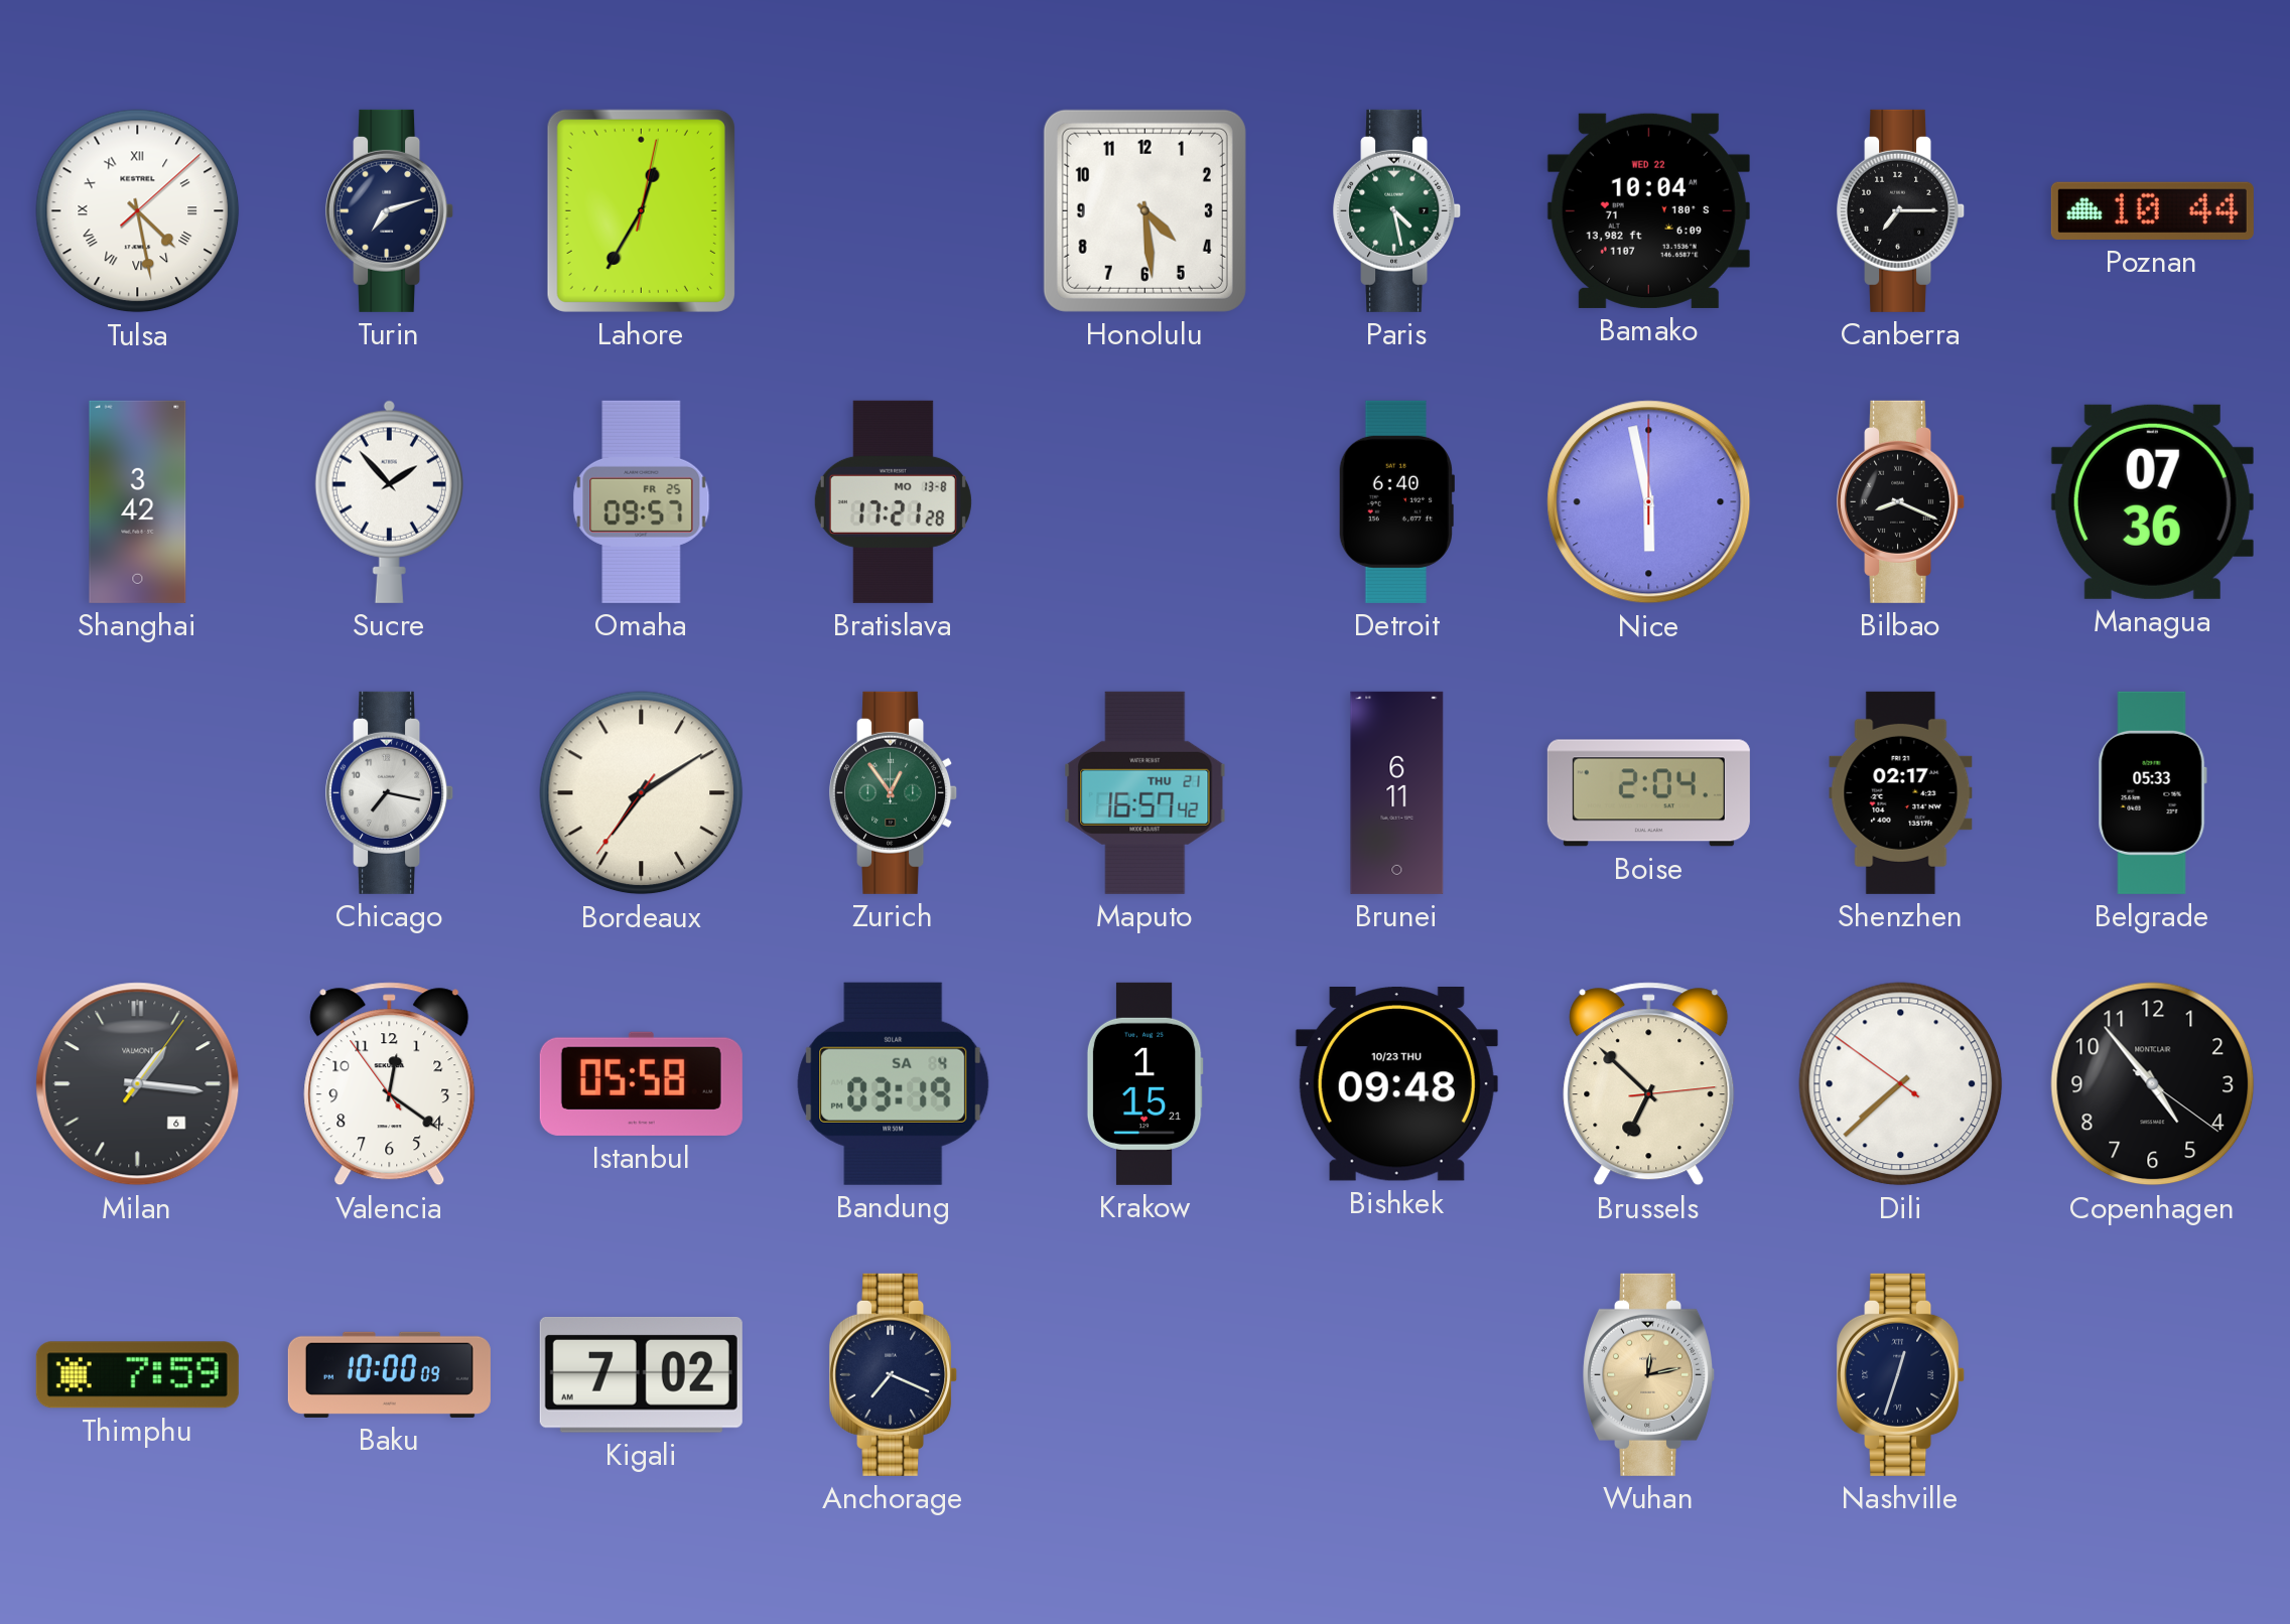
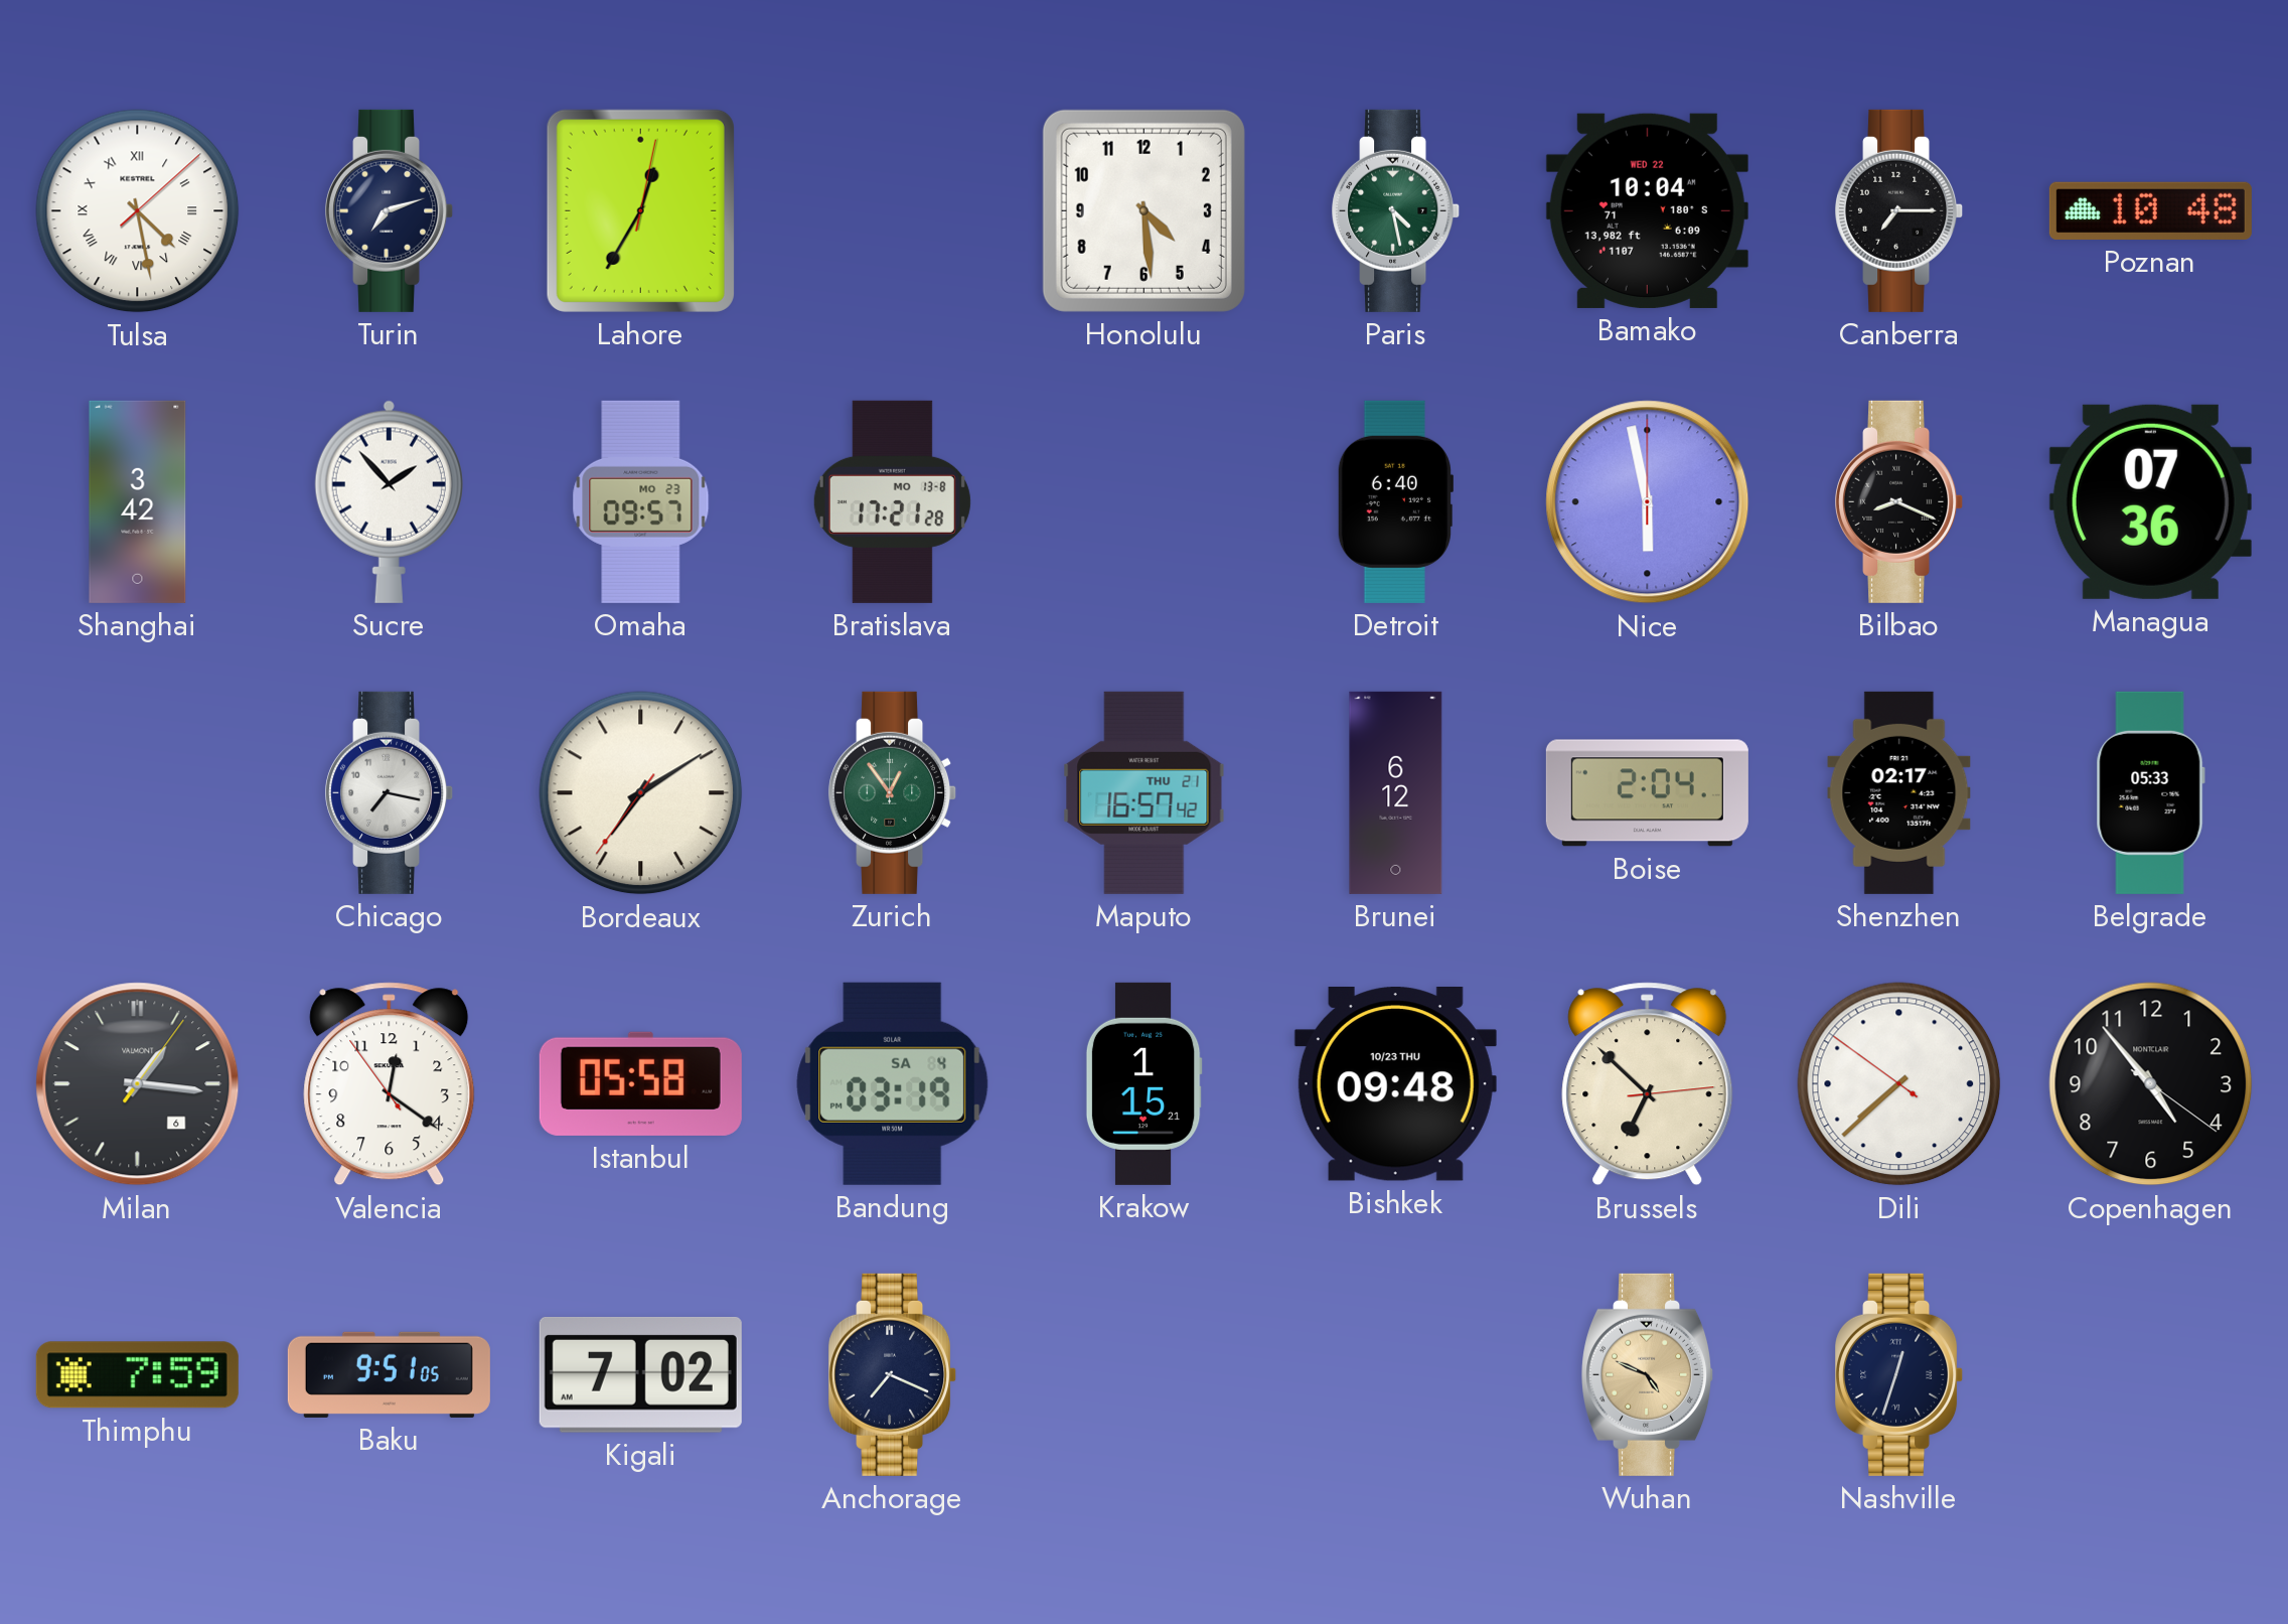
Poznan: 10:44 -> 10:48 (2150, 210)
Omaha date: FR 25 -> MO 23 (641, 501)
Brunei: 6:11 -> 6:12 (1396, 792)
Baku: 10:00 -> 9:51 (389, 1374)
Wuhan: 12:13 -> 4:49 (1649, 1374)
